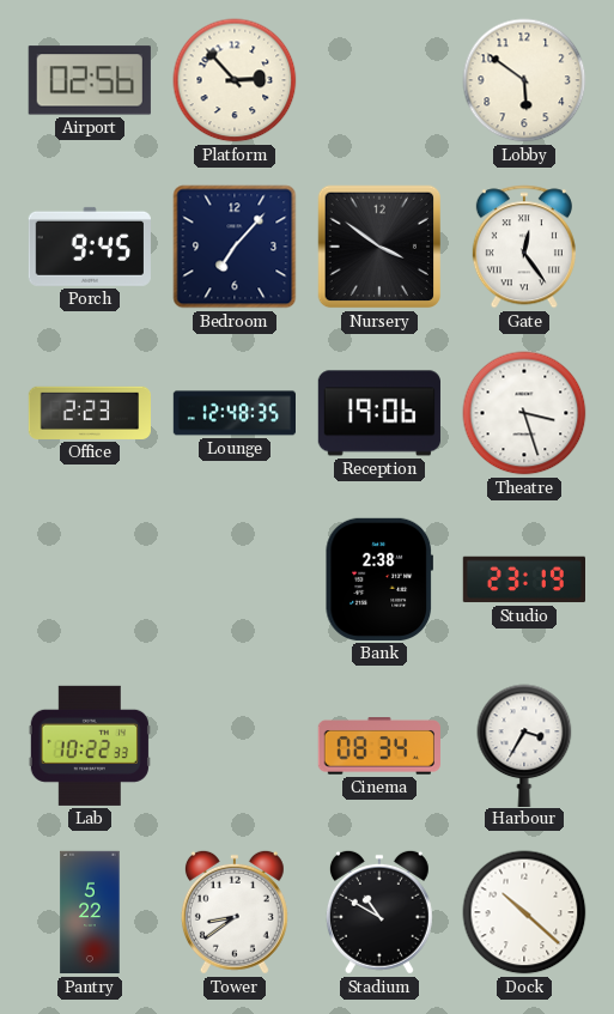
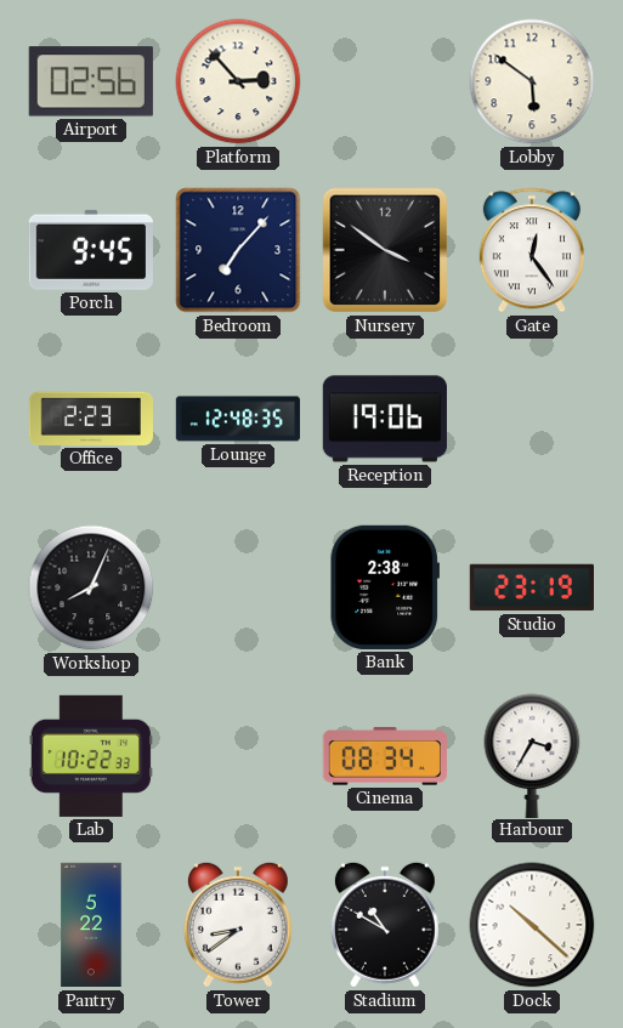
Theatre: 3:27 -> none (524, 413)
Workshop: none -> 8:04 (91, 587)
